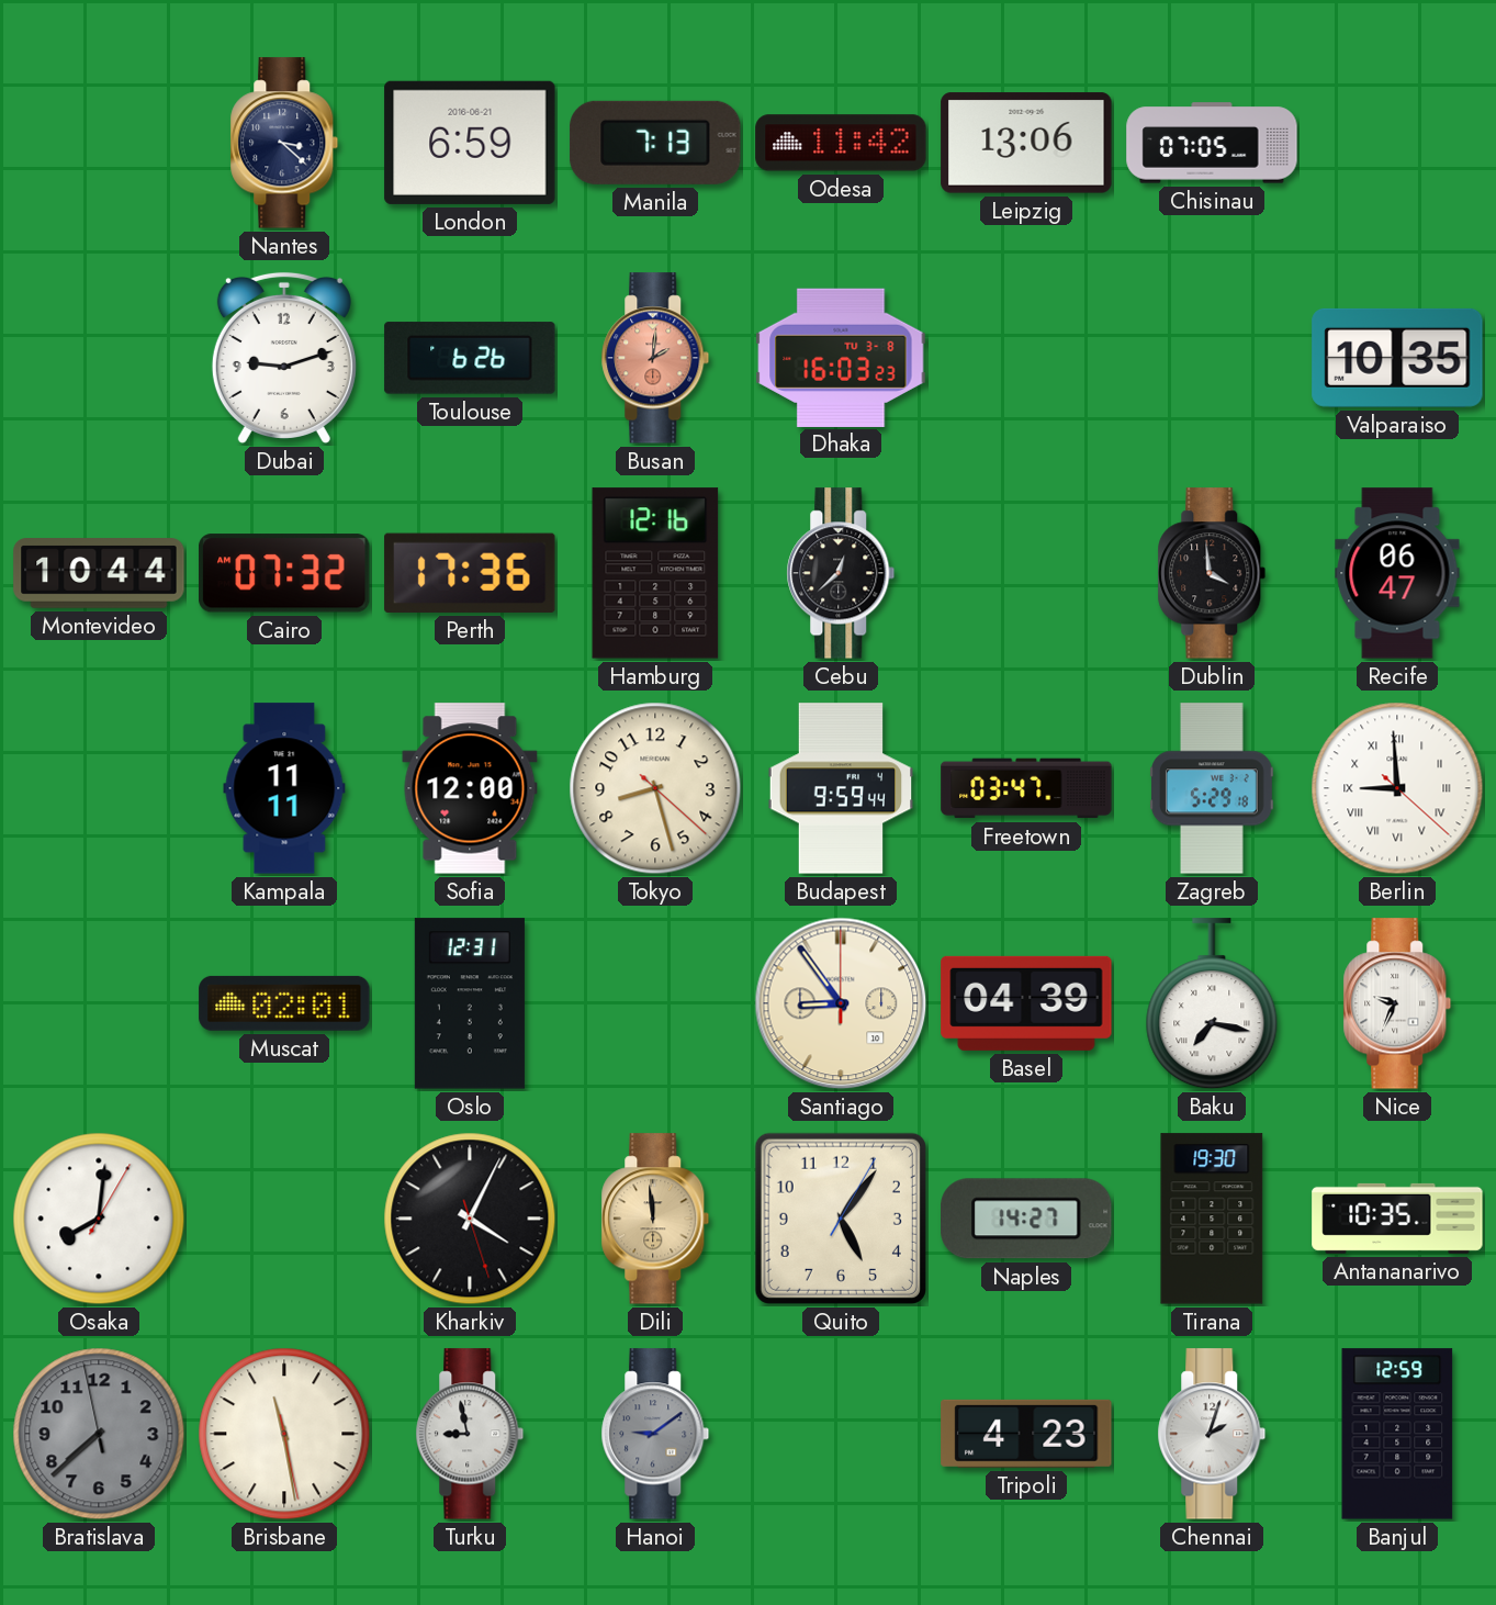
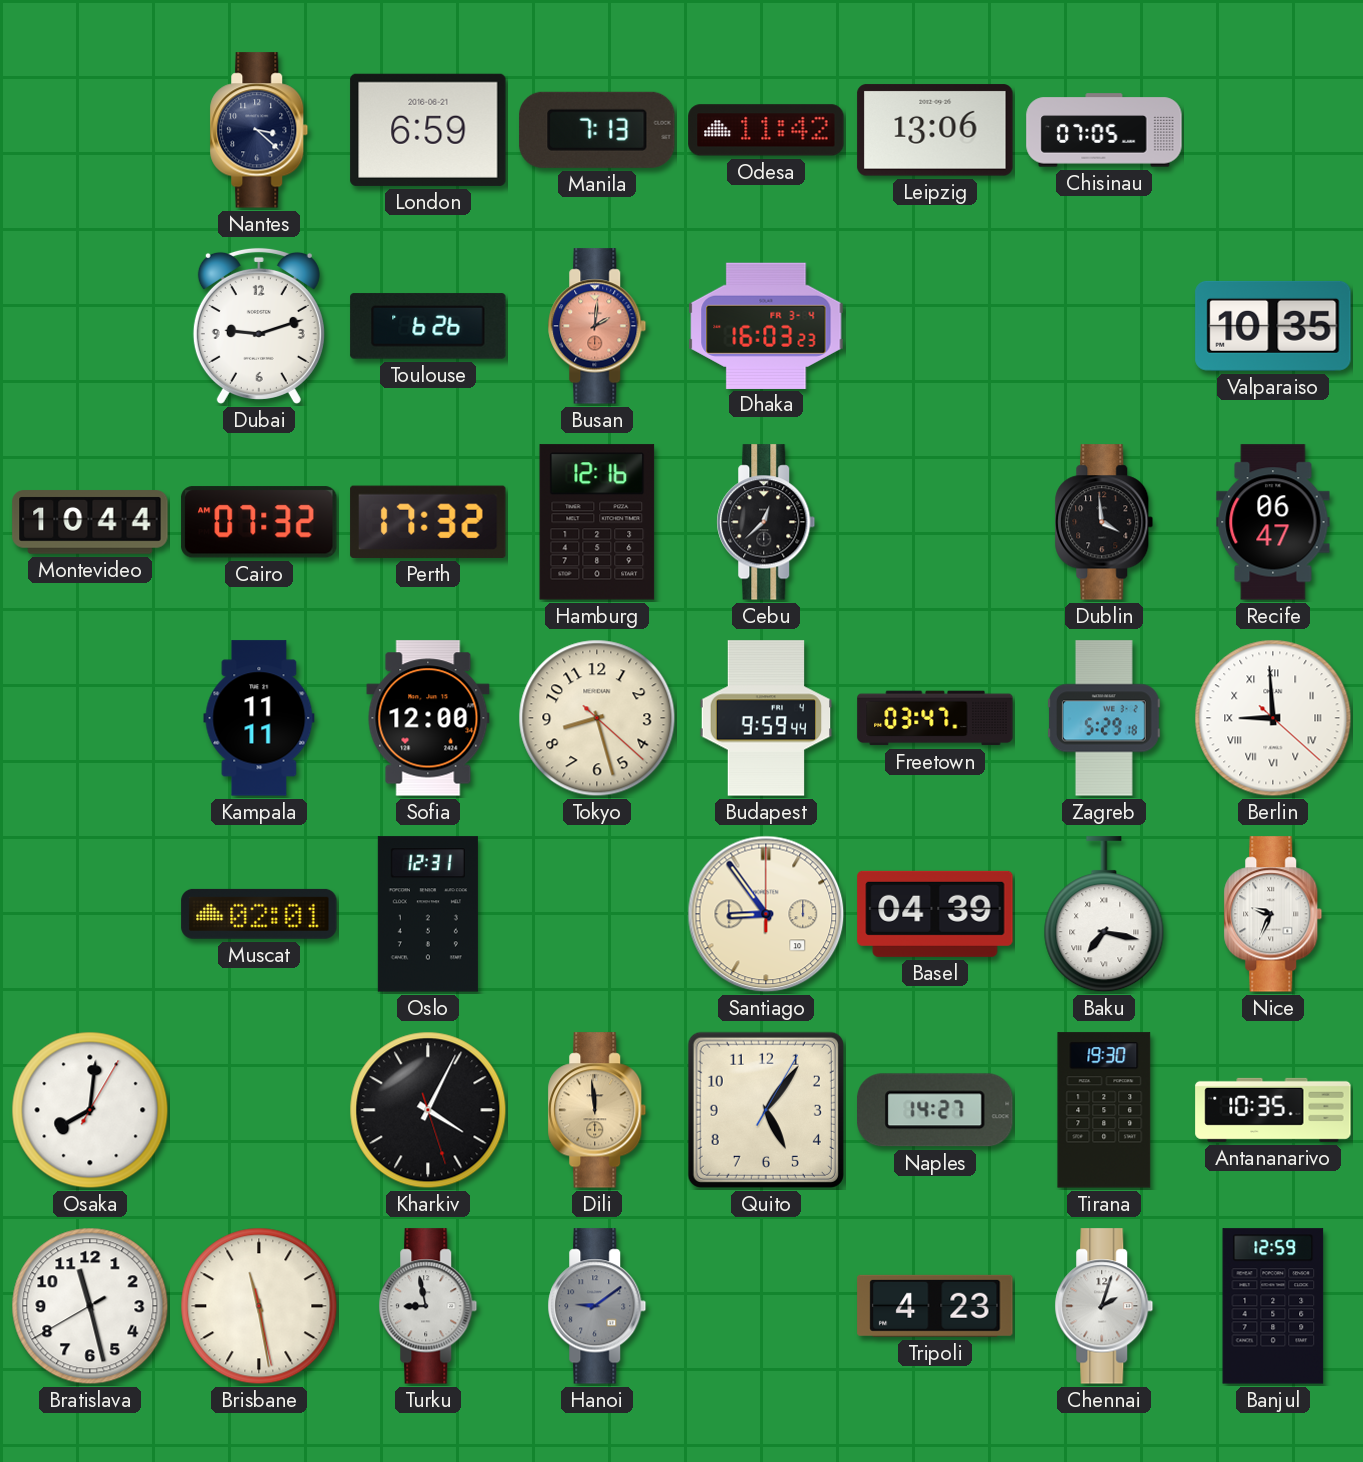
Dhaka date: TU 3-8 -> FR 3-4 (766, 325)
Perth: 17:36 -> 17:32 (428, 522)
Bratislava: 7:37 -> 11:27 (90, 1306)
Bratislava dial: grey -> white (90, 1306)
